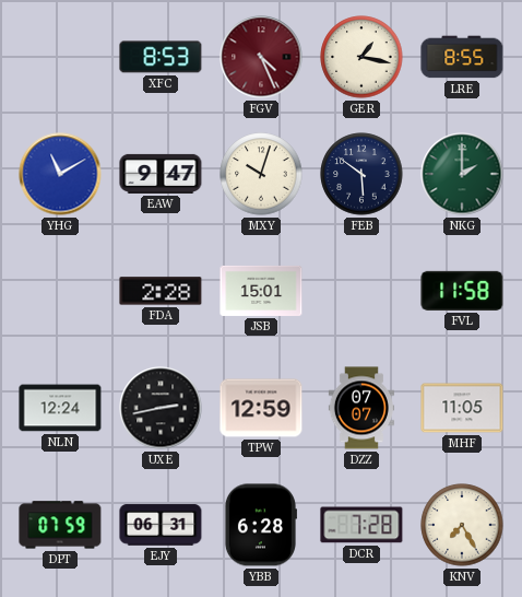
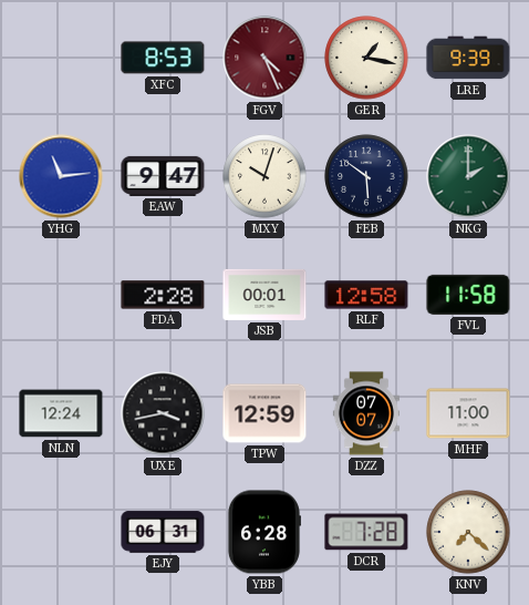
LRE: 8:55 -> 9:39 (468, 58)
YHG: 11:10 -> 11:14 (61, 176)
JSB: 15:01 -> 00:01 (264, 295)
RLF: none -> 12:58 (366, 295)
UXE: 2:43 -> 3:43 (163, 413)
MHF: 11:05 -> 11:00 (468, 413)
DPT: 07:59 -> none (60, 525)
KNV: 7:25 -> 7:22 (468, 532)
